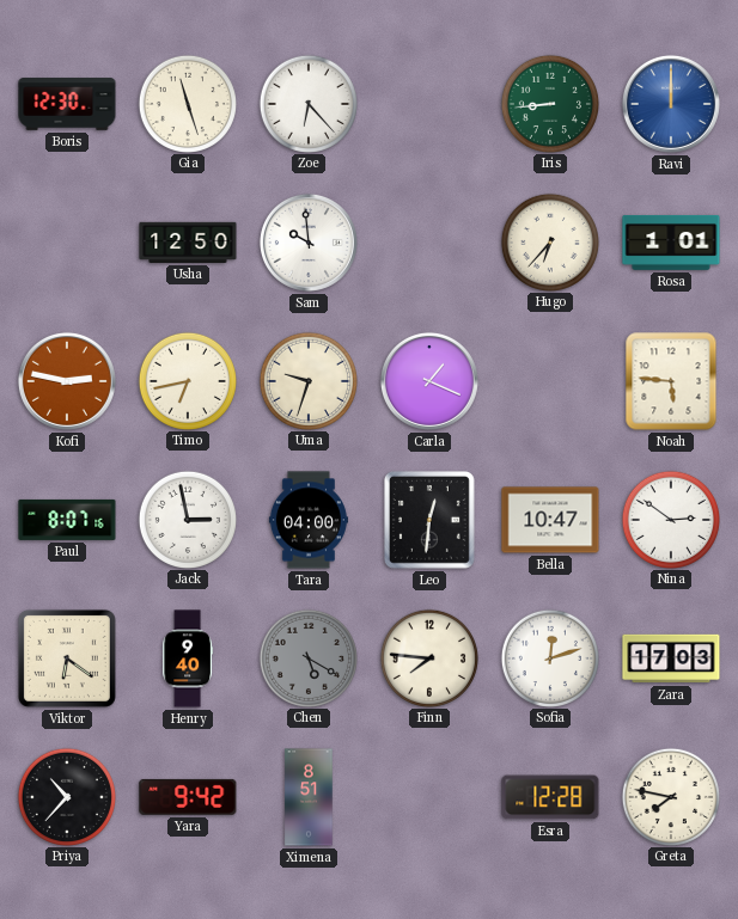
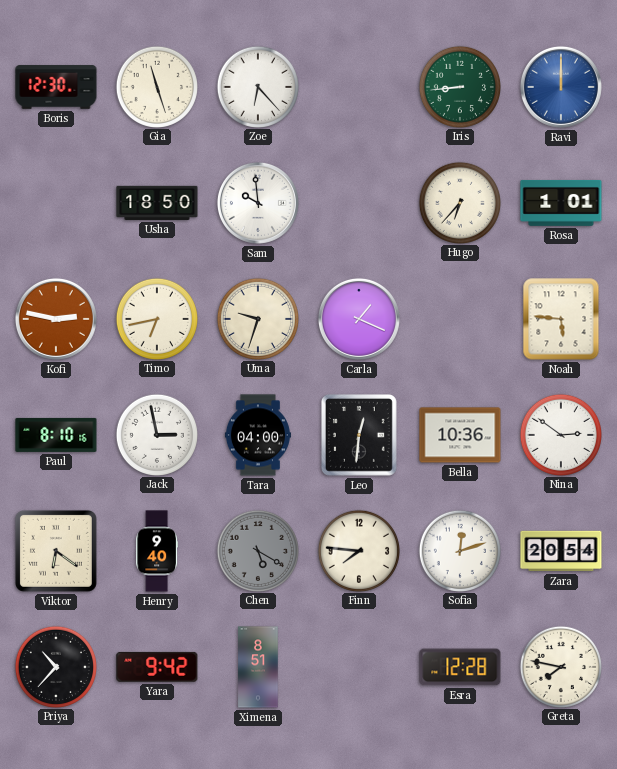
Usha: 12:50 -> 18:50 (157, 203)
Paul: 8:07 -> 8:10 (56, 435)
Bella: 10:47 -> 10:36 (460, 435)
Zara: 17:03 -> 20:54 (561, 551)
